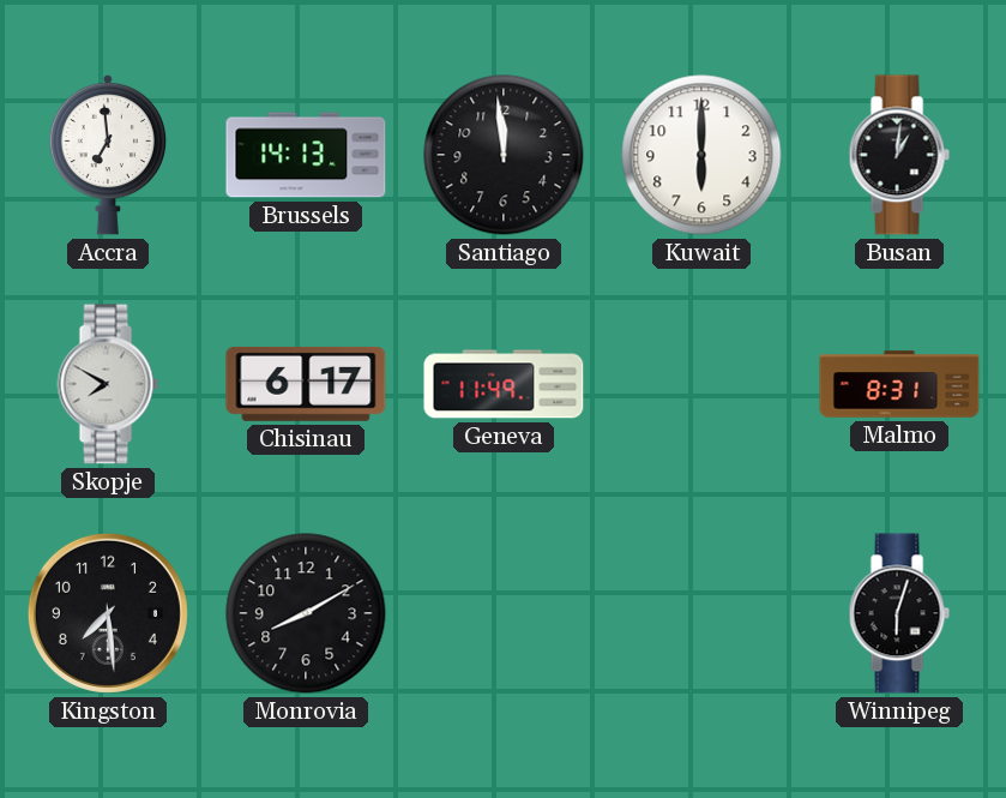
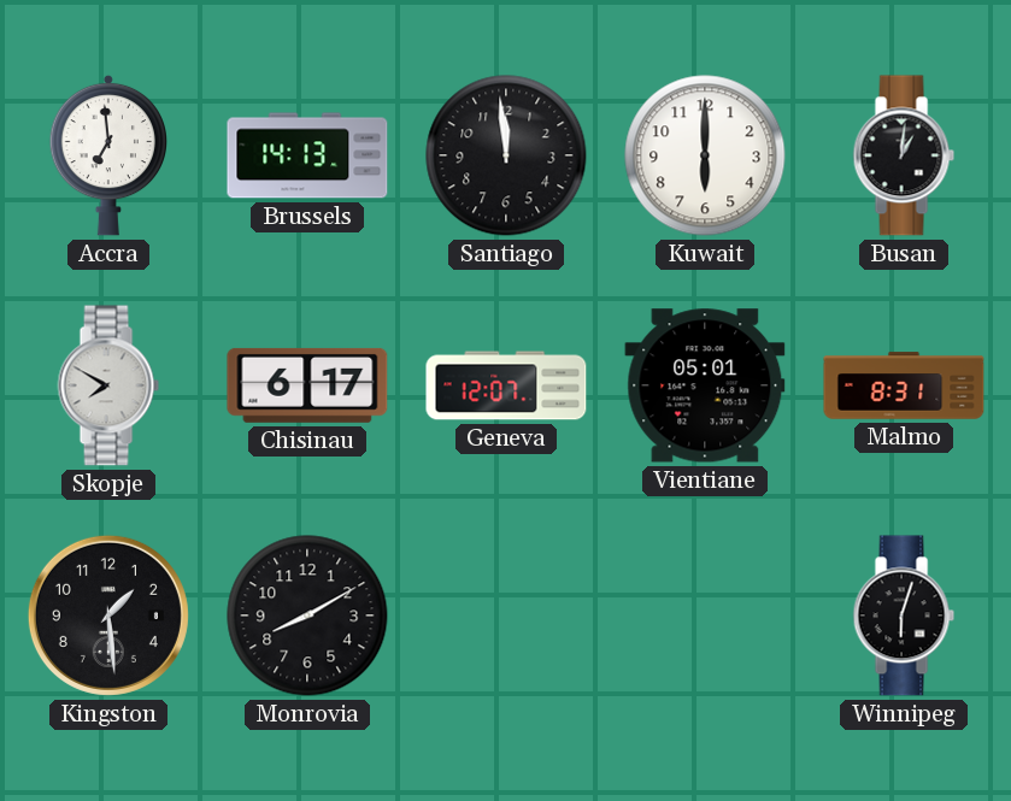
Geneva: 11:49 -> 12:07 (506, 385)
Vientiane: none -> 05:01 (705, 385)
Kingston: 7:29 -> 1:29 (108, 616)
